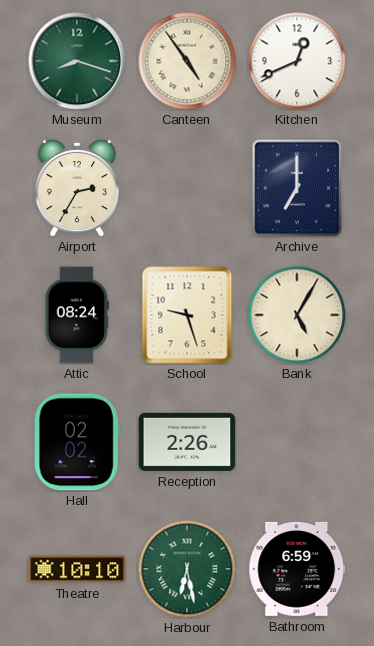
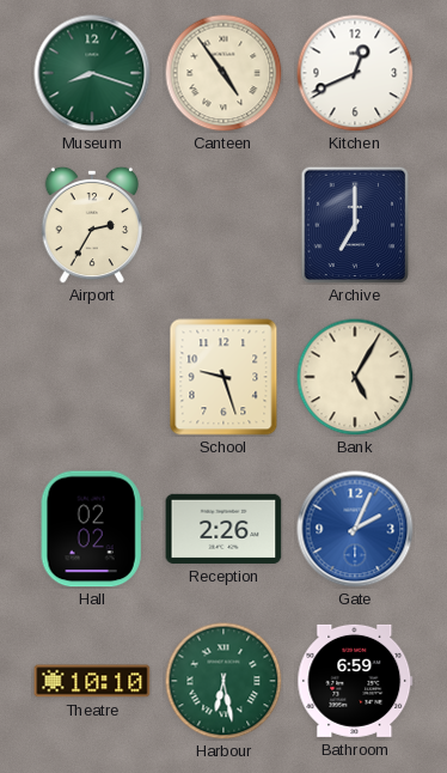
Attic: 08:24 -> none (77, 315)
Gate: none -> 2:04 (355, 529)
